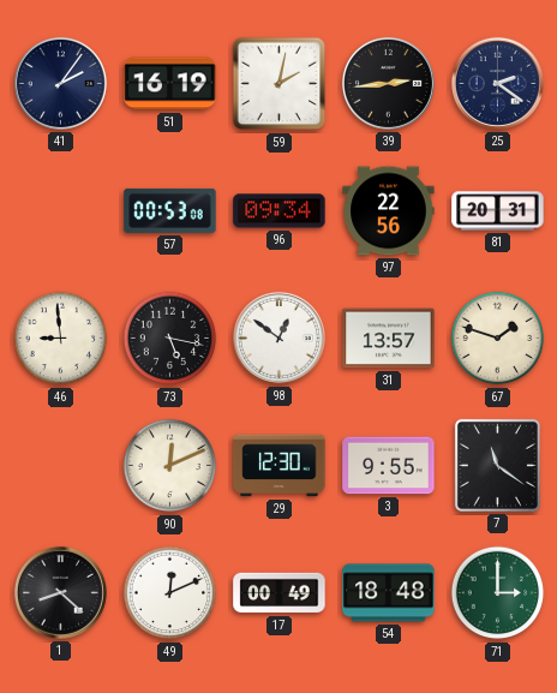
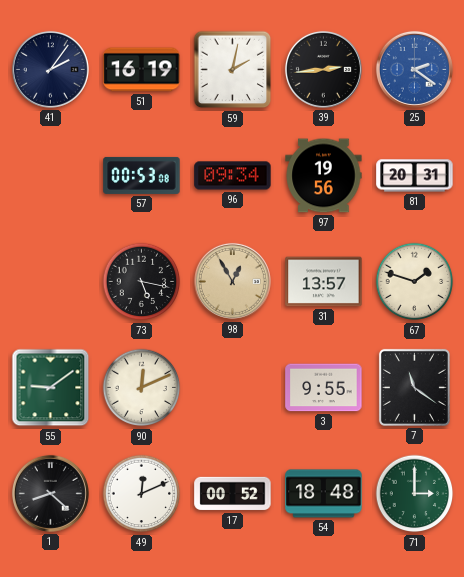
25 dial: navy -> blue (414, 69)
97: 22:56 -> 19:56 (324, 176)
46: 8:59 -> none (61, 339)
98: 12:51 -> 12:55 (232, 281)
98 dial: white -> champagne (232, 281)
55: none -> 9:09 (51, 388)
29: 12:30 -> none (280, 466)
17: 00:49 -> 00:52 (233, 494)
